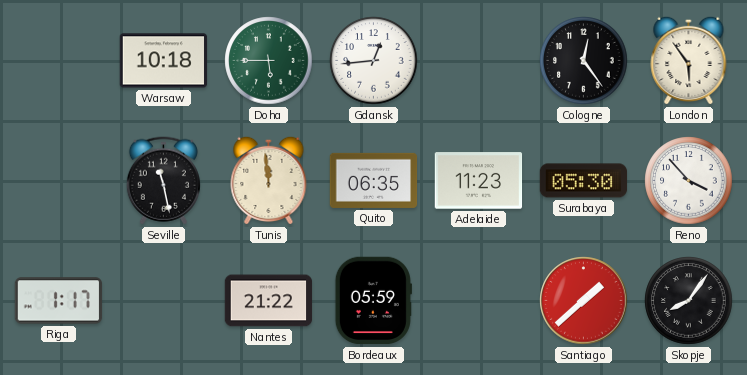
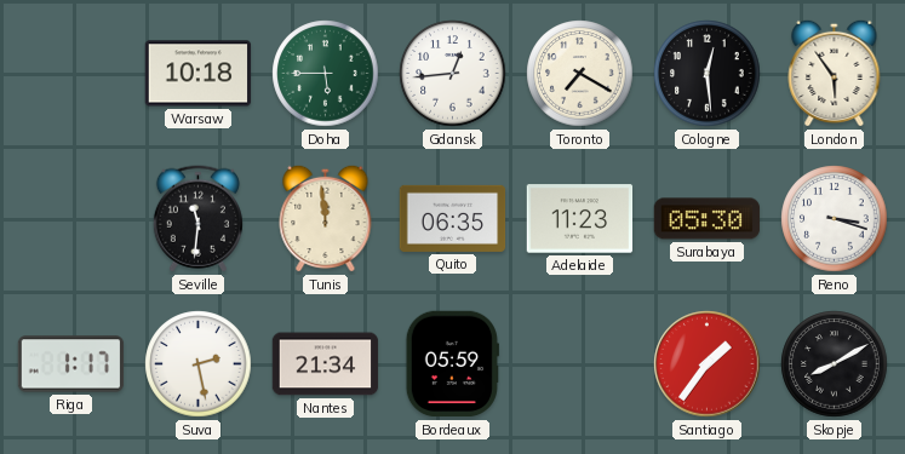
Toronto: none -> 7:20 (580, 74)
Cologne: 12:24 -> 12:29 (708, 74)
Seville: 11:28 -> 11:31 (197, 219)
Reno: 3:53 -> 3:18 (835, 219)
Suva: none -> 2:28 (199, 364)
Nantes: 21:22 -> 21:34 (326, 364)
Santiago: 1:38 -> 1:36 (708, 364)
Skopje: 8:06 -> 8:10 (835, 364)
